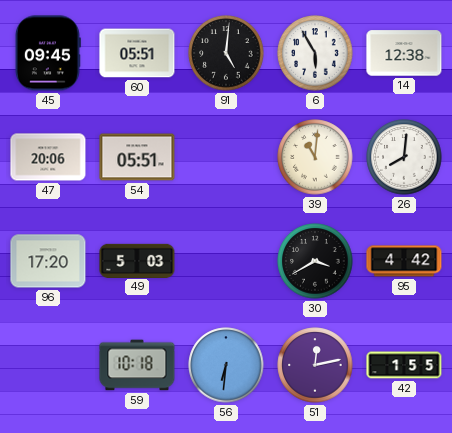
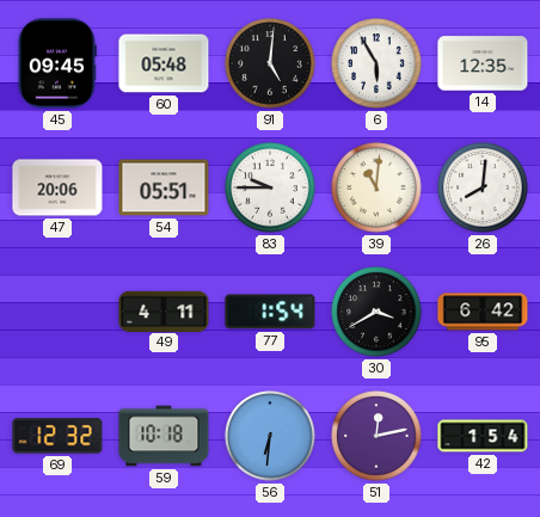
60: 05:51 -> 05:48 (164, 63)
14: 12:38 -> 12:35 (483, 63)
83: none -> 9:45 (270, 187)
96: 17:20 -> none (48, 261)
49: 5:03 -> 4:11 (164, 310)
77: none -> 1:54 (270, 312)
95: 4:42 -> 6:42 (483, 312)
69: none -> 12:32 (57, 436)
42: 1:55 -> 1:54 (483, 436)
